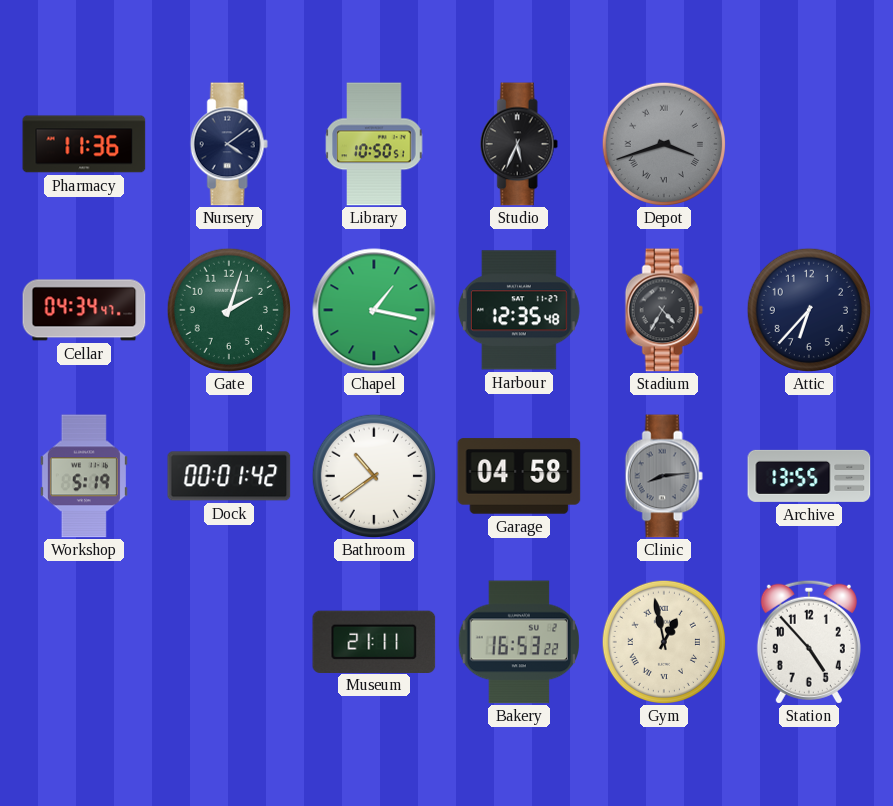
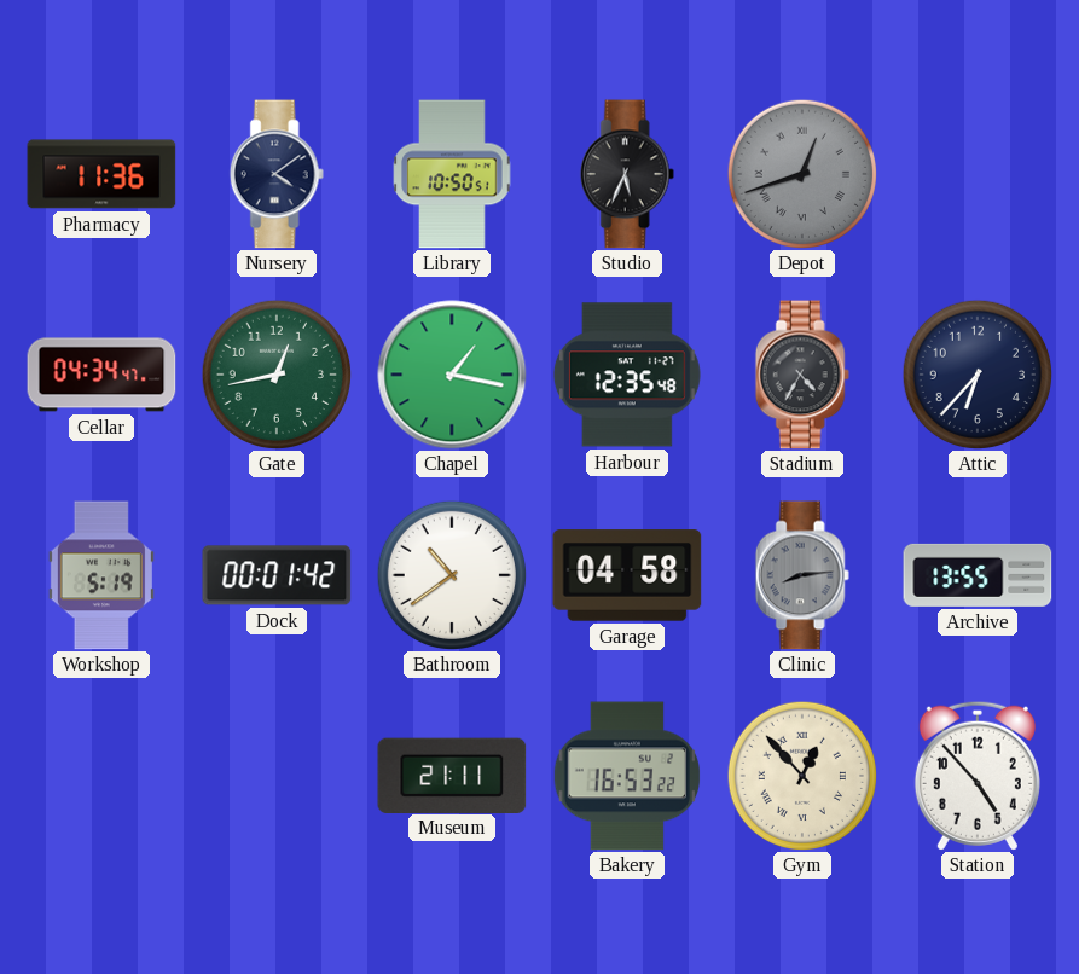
Depot: 3:42 -> 12:42 (801, 173)
Gate: 2:03 -> 12:43 (275, 373)
Gym: 12:58 -> 12:53 (801, 775)
